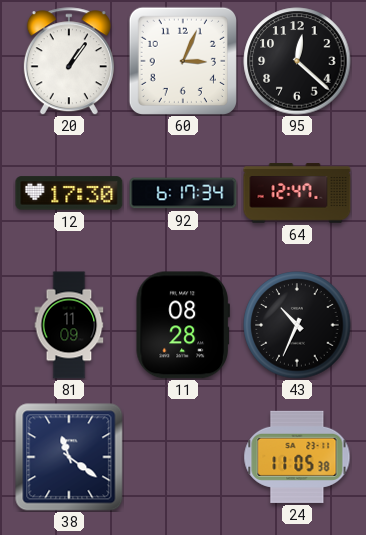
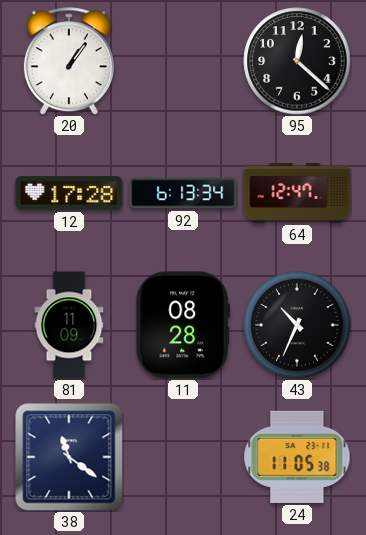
60: 3:04 -> none (183, 61)
12: 17:30 -> 17:28 (69, 193)
92: 6:17 -> 6:13 (183, 193)
